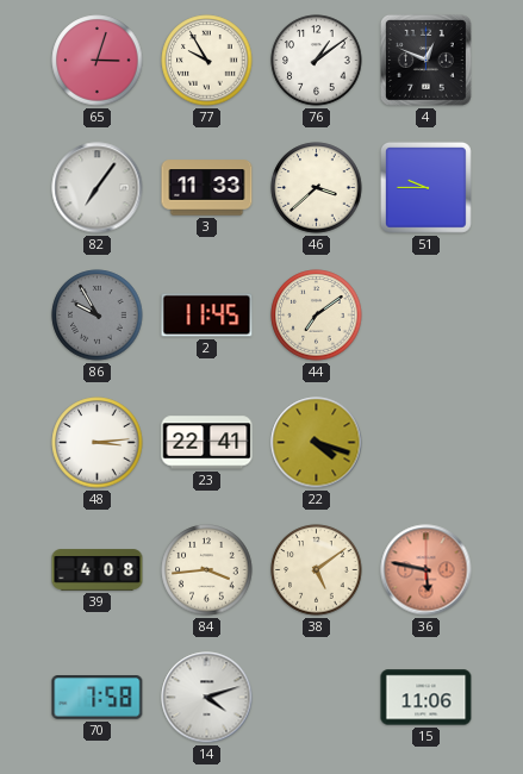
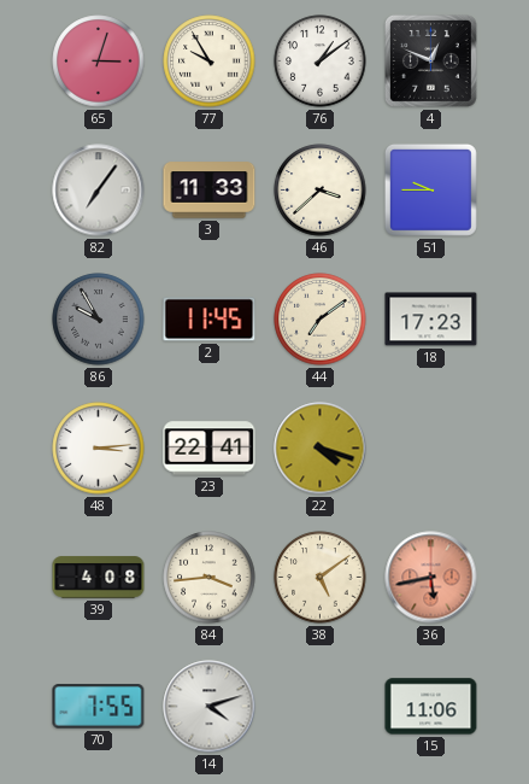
18: none -> 17:23 (431, 320)
36: 5:47 -> 5:43 (431, 578)
70: 7:58 -> 7:55 (99, 707)
